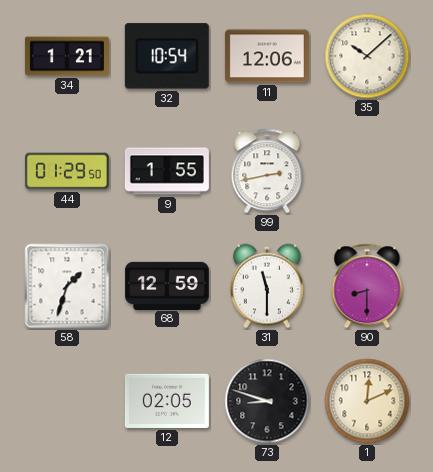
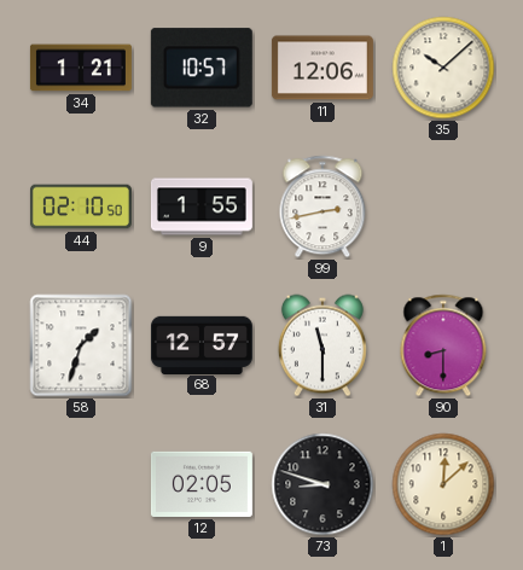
32: 10:54 -> 10:57 (202, 68)
44: 01:29 -> 02:10 (81, 207)
68: 12:59 -> 12:57 (202, 344)
1: 12:11 -> 12:08 (443, 484)
